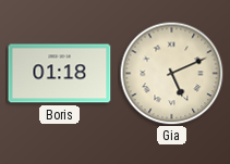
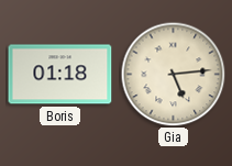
Gia: 5:11 -> 5:14 (173, 74)
